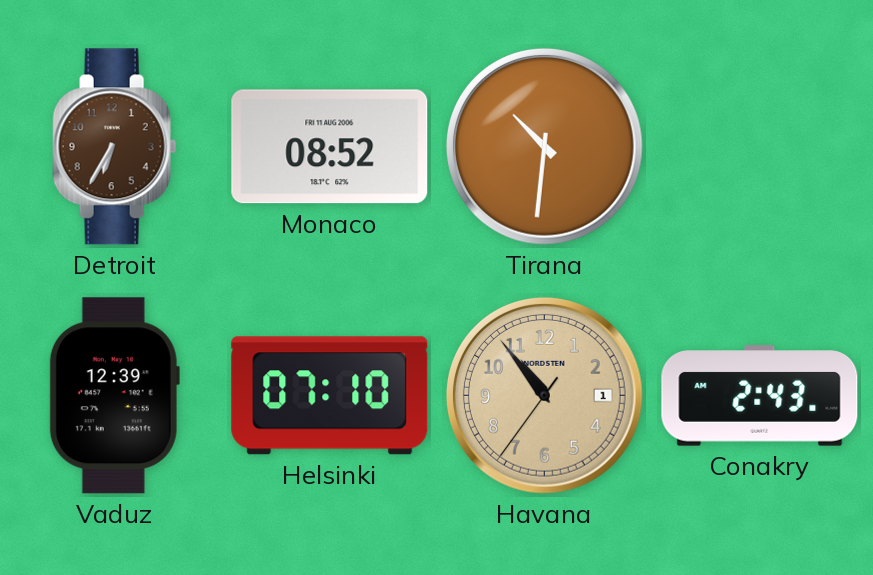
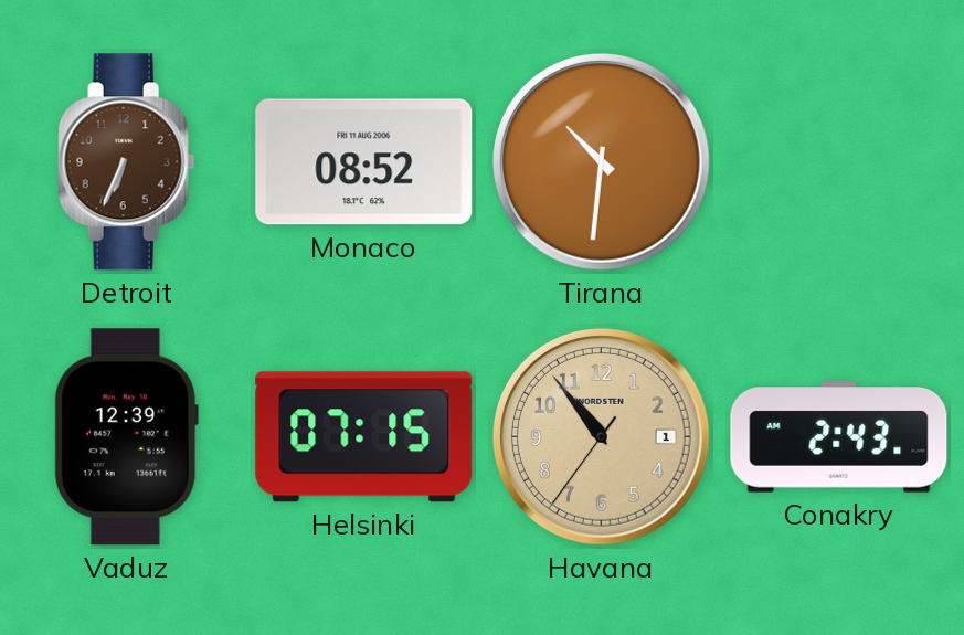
Detroit: 6:35 -> 6:34 (127, 162)
Helsinki: 07:10 -> 07:15 (364, 437)
